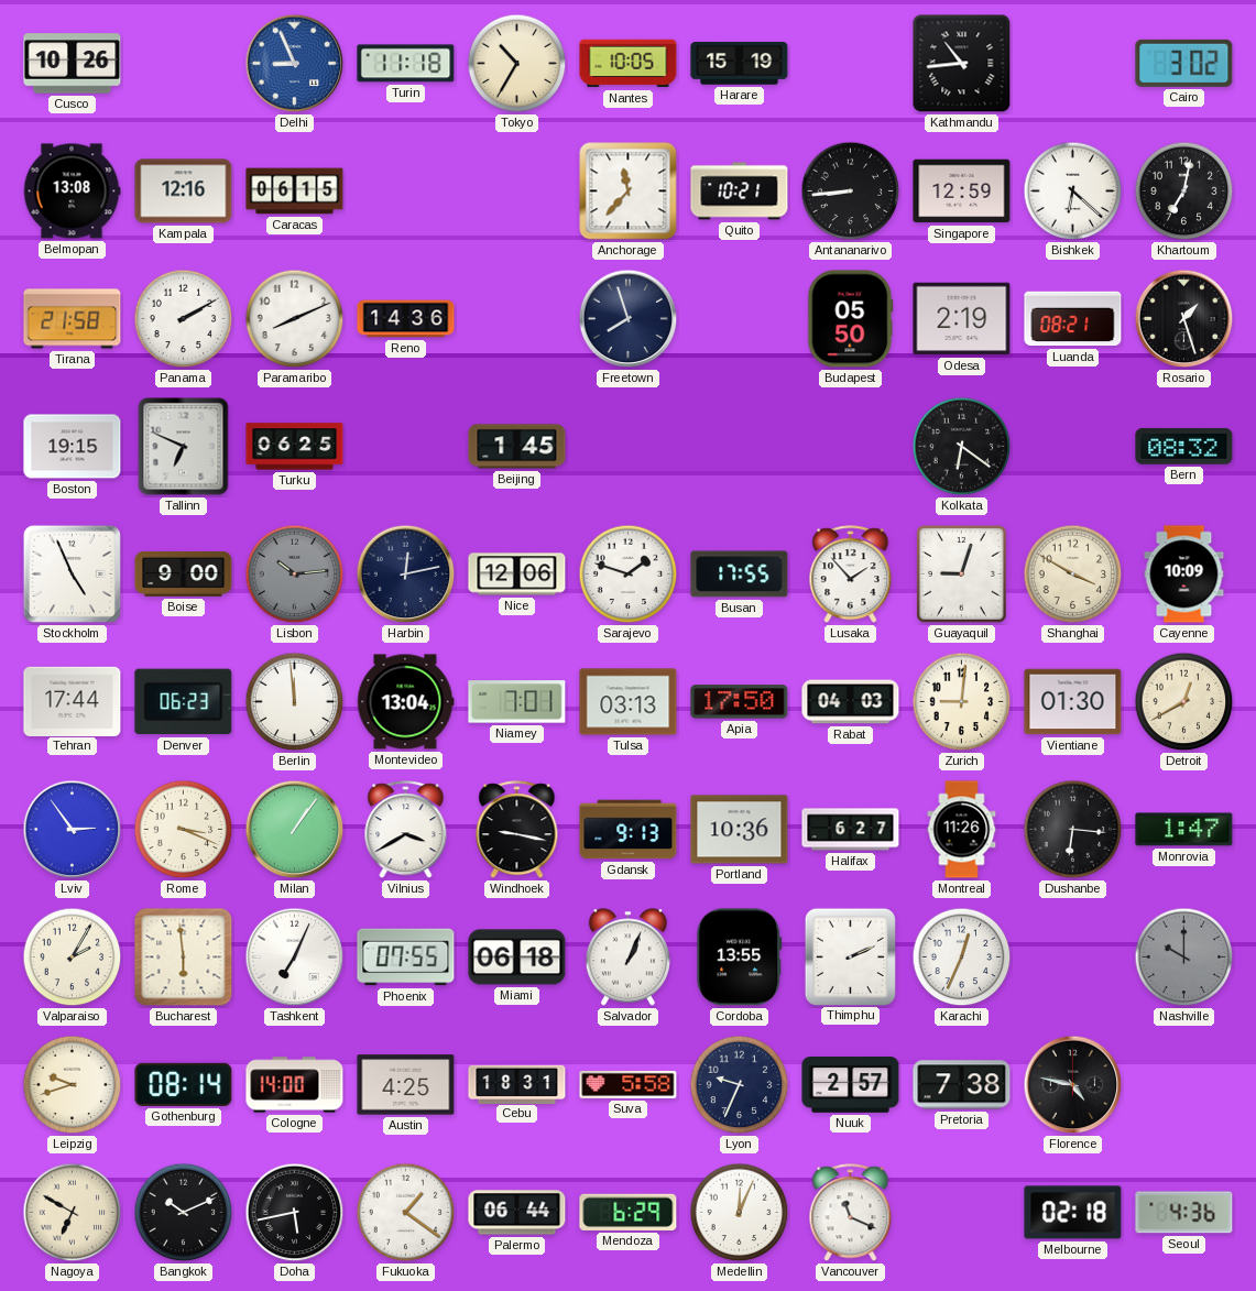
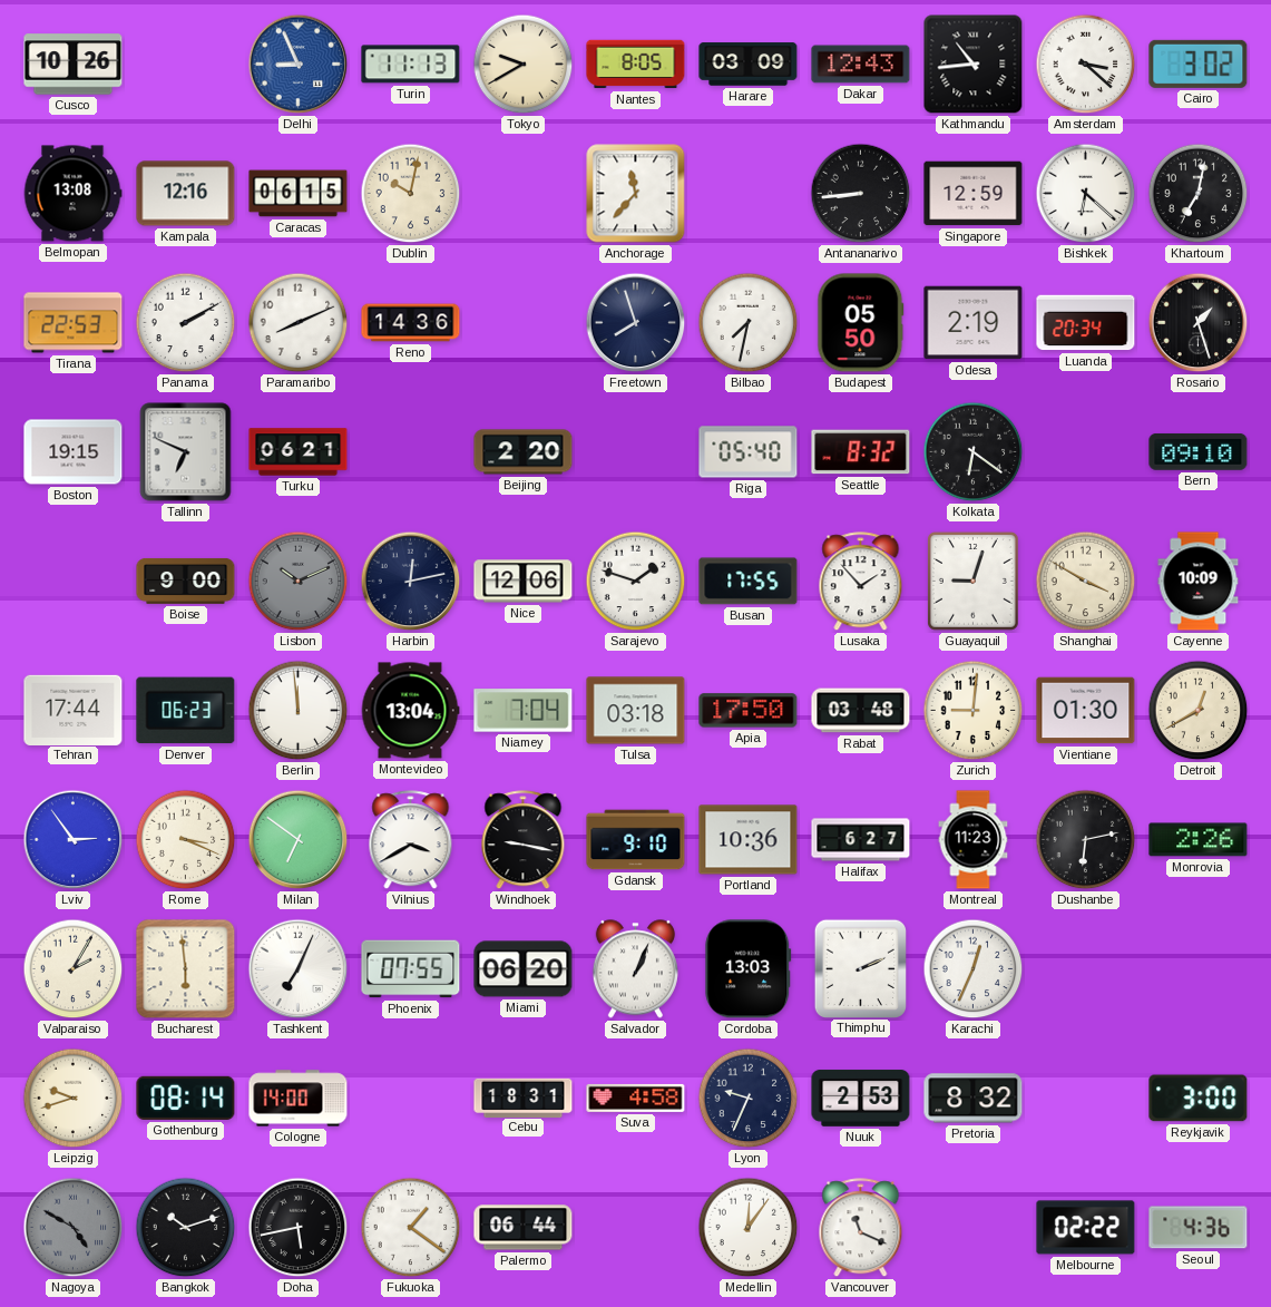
Turin: 11:18 -> 11:13 (411, 65)
Tokyo: 10:35 -> 9:40 (524, 65)
Nantes: 10:05 -> 8:05 (636, 65)
Harare: 15:19 -> 03:09 (749, 65)
Dakar: none -> 12:43 (861, 65)
Amsterdam: none -> 3:22 (1086, 65)
Dublin: none -> 10:02 (411, 194)
Quito: 10:21 -> none (740, 192)
Tirana: 21:58 -> 22:53 (74, 323)
Bilbao: none -> 7:32 (749, 323)
Luanda: 08:21 -> 20:34 (1086, 323)
Turku: 06:25 -> 06:21 (299, 452)
Beijing: 1:45 -> 2:20 (524, 452)
Riga: none -> 05:40 (749, 452)
Seattle: none -> 8:32 (861, 452)
Bern: 08:32 -> 09:10 (1199, 451)
Stockholm: 4:56 -> none (72, 573)
Lisbon: 10:14 -> 10:11 (299, 582)
Niamey: 7:01 -> 7:04 (524, 711)
Tulsa: 03:13 -> 03:18 (636, 711)
Rabat: 04:03 -> 03:48 (861, 711)
Milan: 1:06 -> 6:51 (299, 840)
Gdansk: 9:13 -> 9:10 (636, 840)
Montreal: 11:26 -> 11:23 (974, 840)
Dushanbe: 6:16 -> 6:13 (1086, 840)
Monrovia: 1:47 -> 2:26 (1199, 840)
Miami: 06:18 -> 06:20 (524, 969)
Cordoba: 13:55 -> 13:03 (749, 969)
Nashville: 10:00 -> none (1184, 958)
Austin: 4:25 -> none (406, 1085)
Suva: 5:58 -> 4:58 (636, 1098)
Nuuk: 2:57 -> 2:53 (861, 1099)
Pretoria: 7:38 -> 8:32 (974, 1099)
Florence: 4:47 -> none (1073, 1085)
Reykjavik: none -> 3:00 (1199, 1099)
Nagoya: 6:50 -> 4:50 (74, 1228)
Nagoya dial: cream -> grey (74, 1228)
Bangkok: 10:11 -> 10:12 (186, 1228)
Mendoza: 6:29 -> none (629, 1212)
Medellin: 12:04 -> 12:06 (749, 1228)
Melbourne: 02:18 -> 02:22 (1086, 1228)
